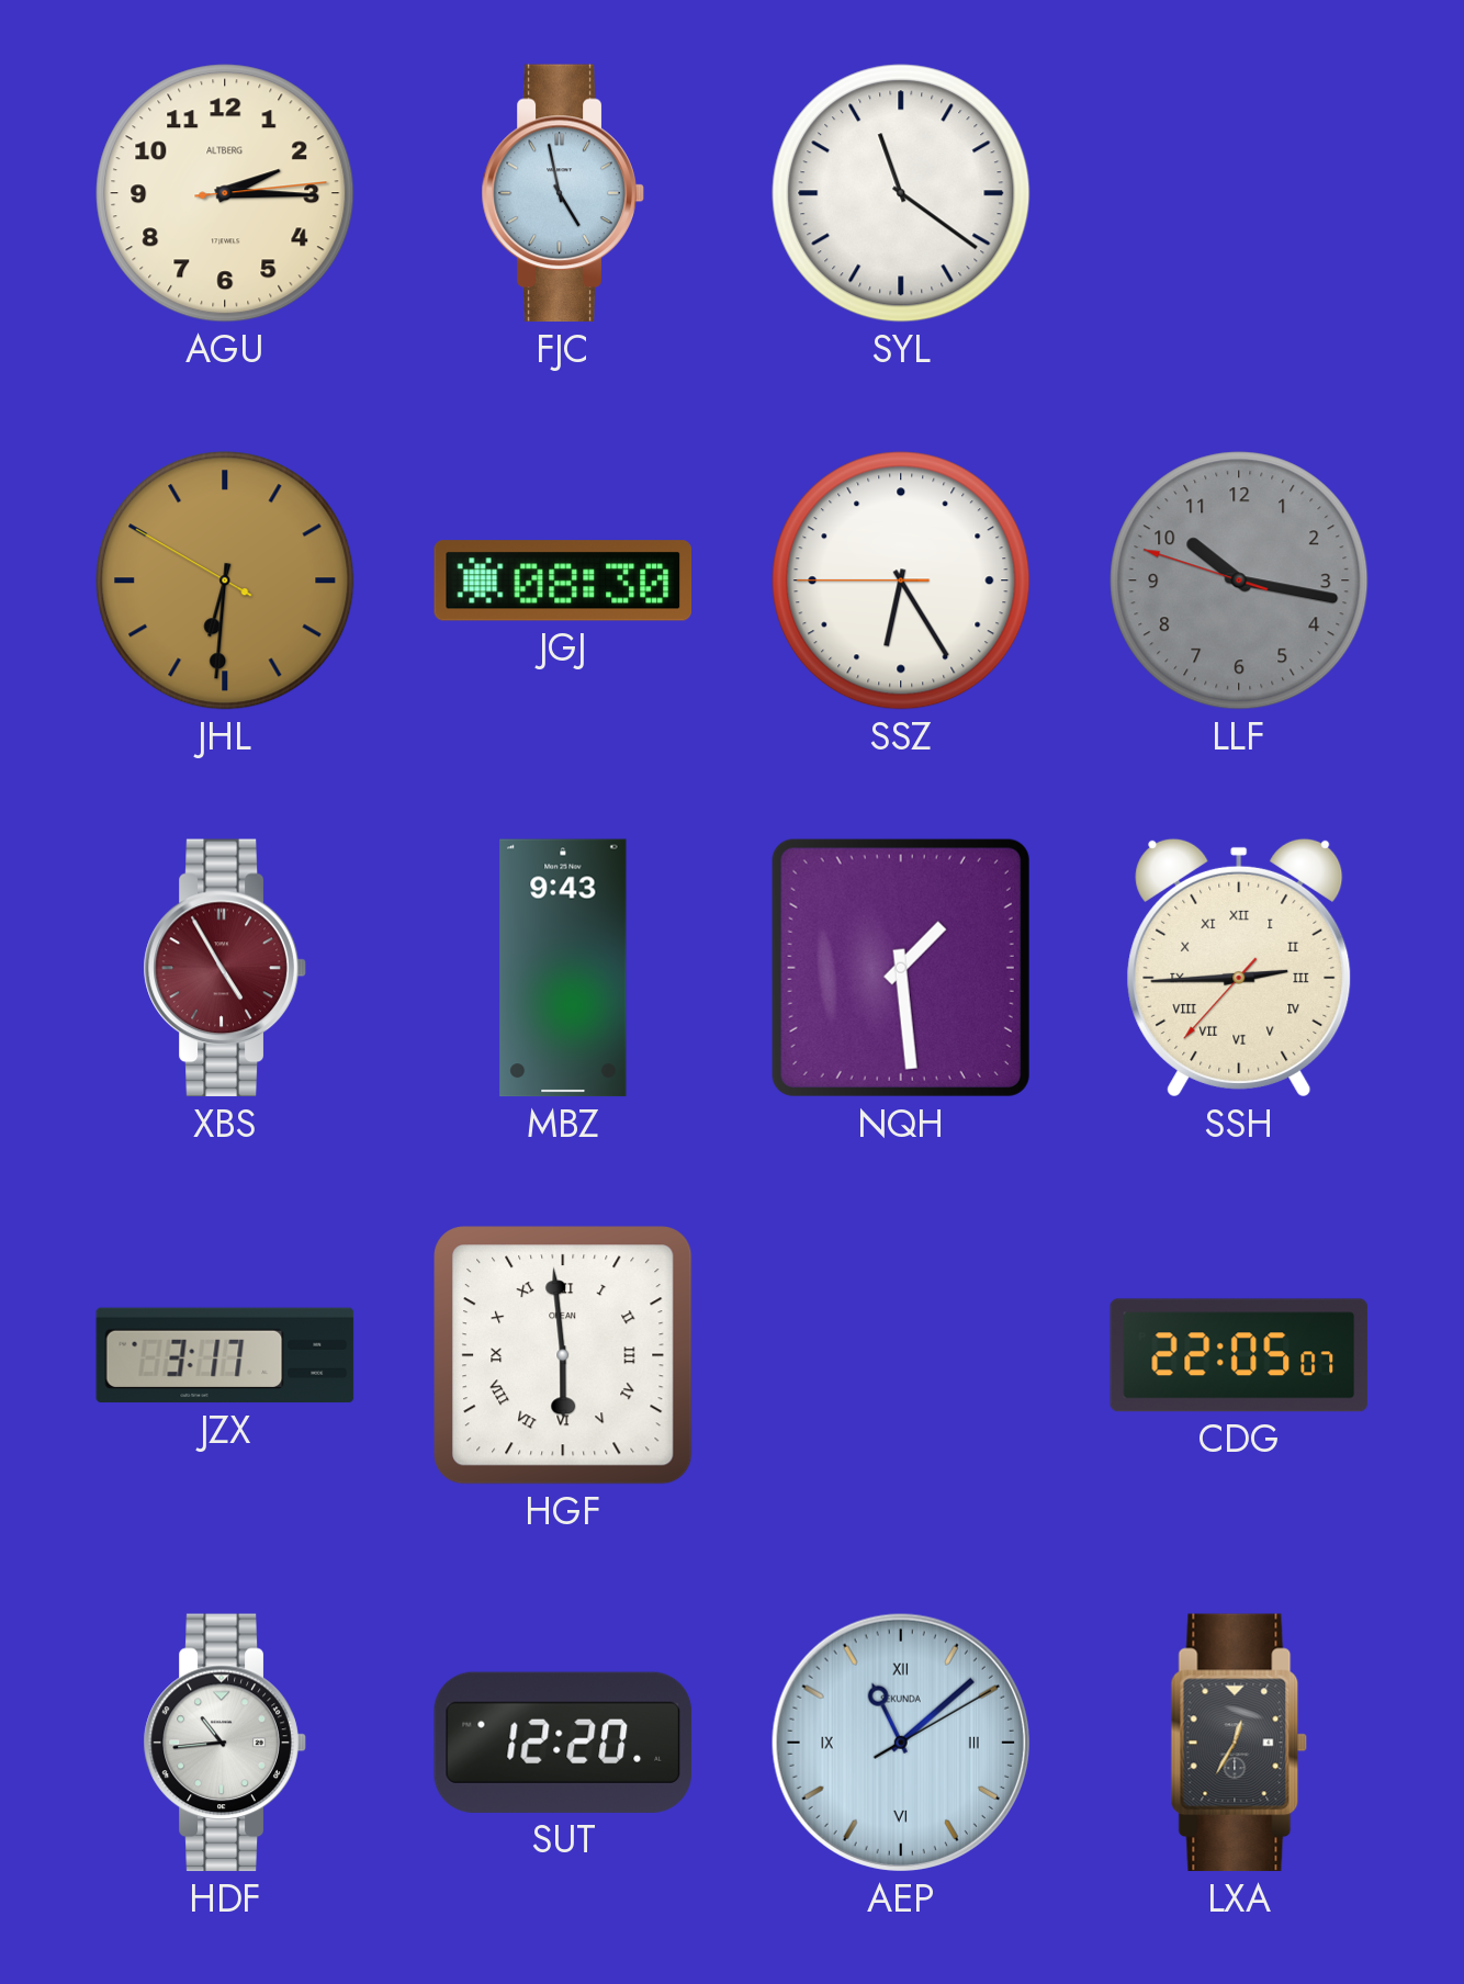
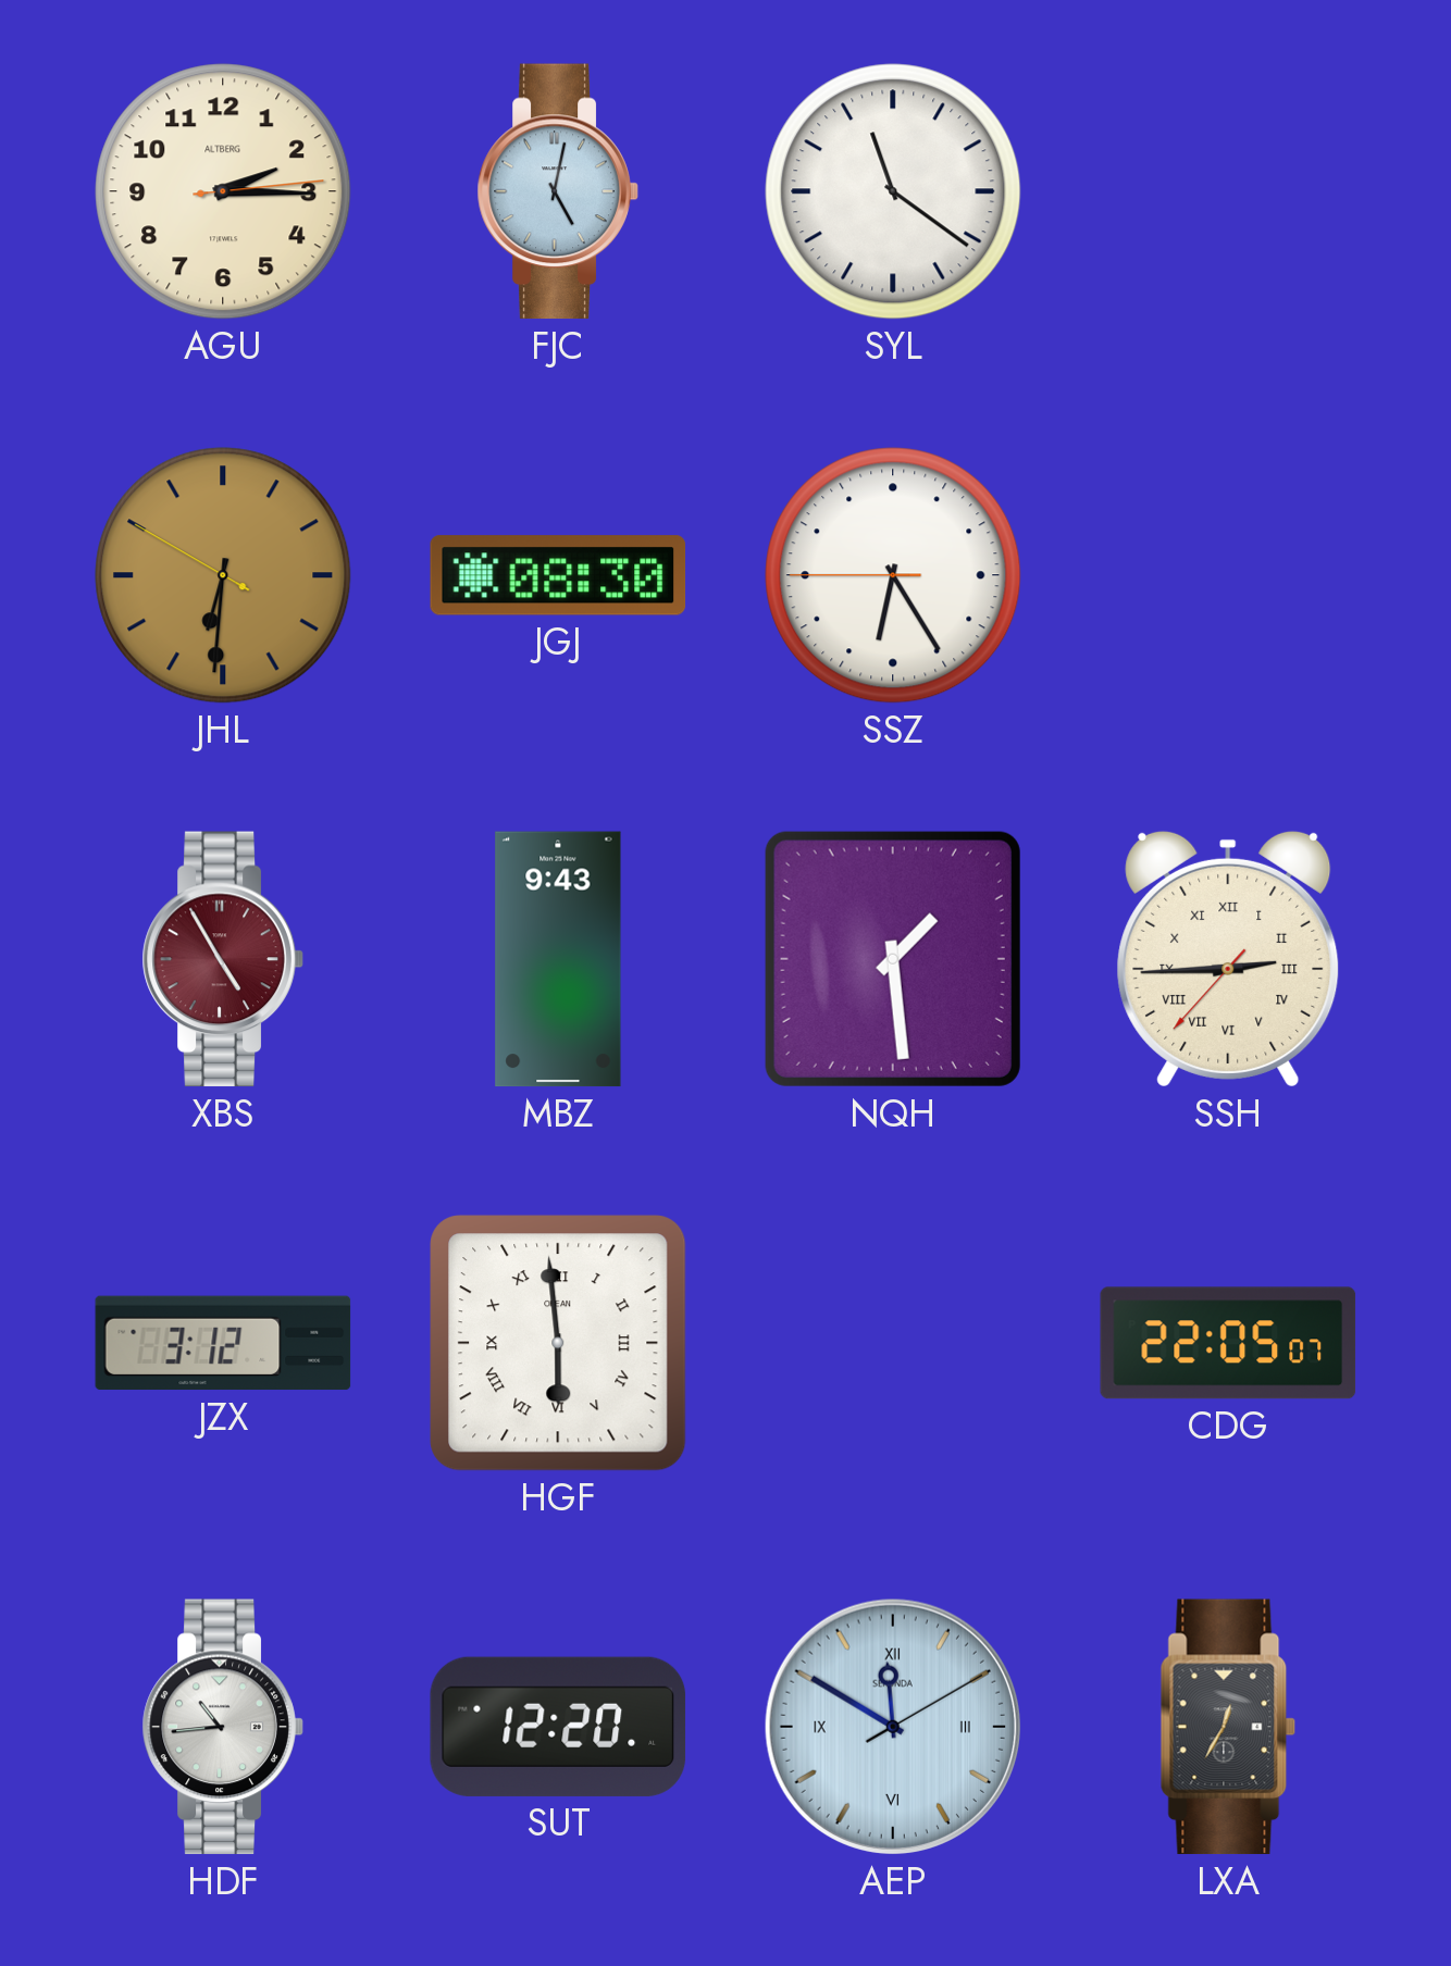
FJC: 4:58 -> 5:02 (558, 191)
LLF: 10:16 -> none (1239, 580)
JZX: 3:17 -> 3:12 (223, 1343)
AEP: 11:08 -> 11:50 (893, 1727)
